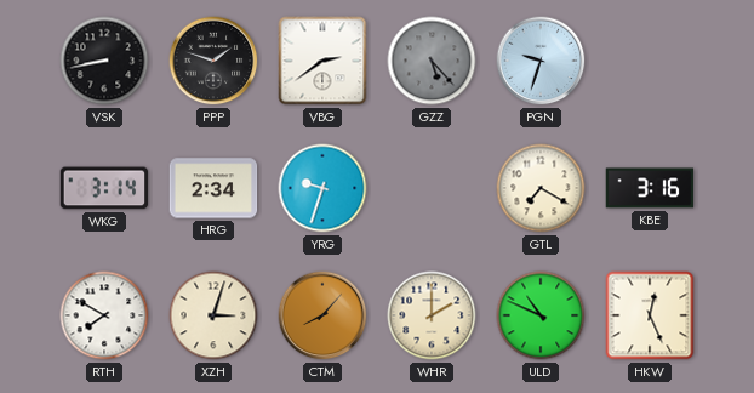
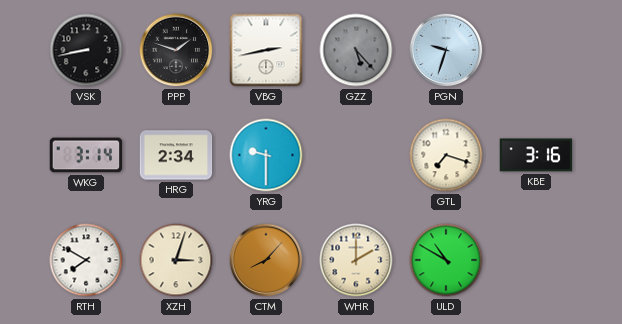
VBG: 2:39 -> 2:43 (266, 50)
YRG: 9:33 -> 9:30 (266, 155)
GTL: 7:20 -> 7:18 (446, 155)
ULD: 10:49 -> 10:50 (446, 260)
HKW: 12:26 -> none (650, 315)
